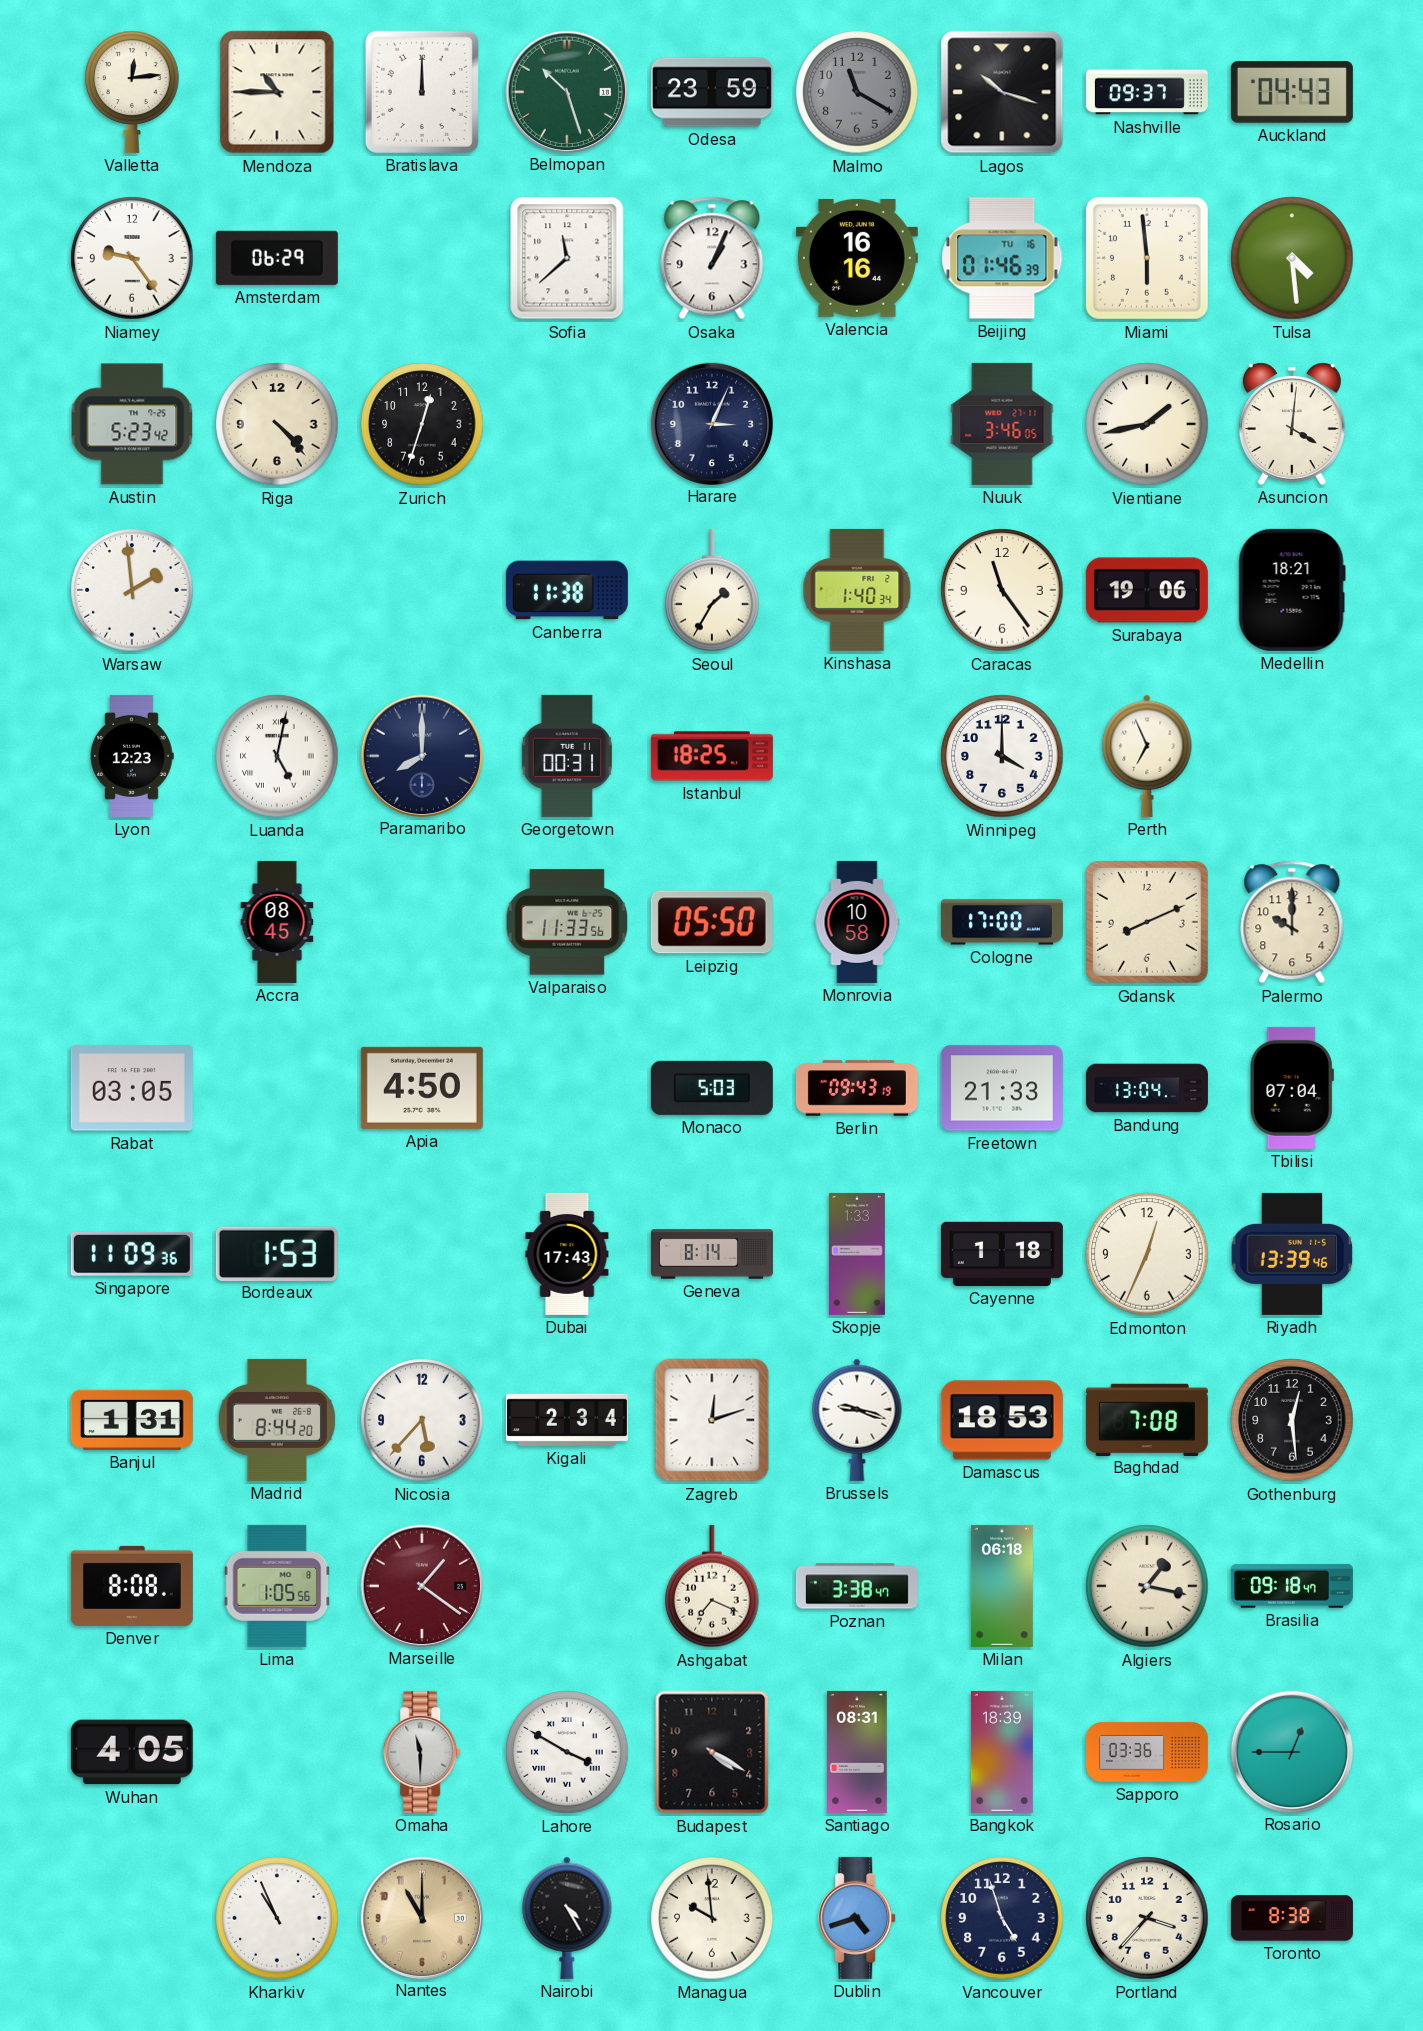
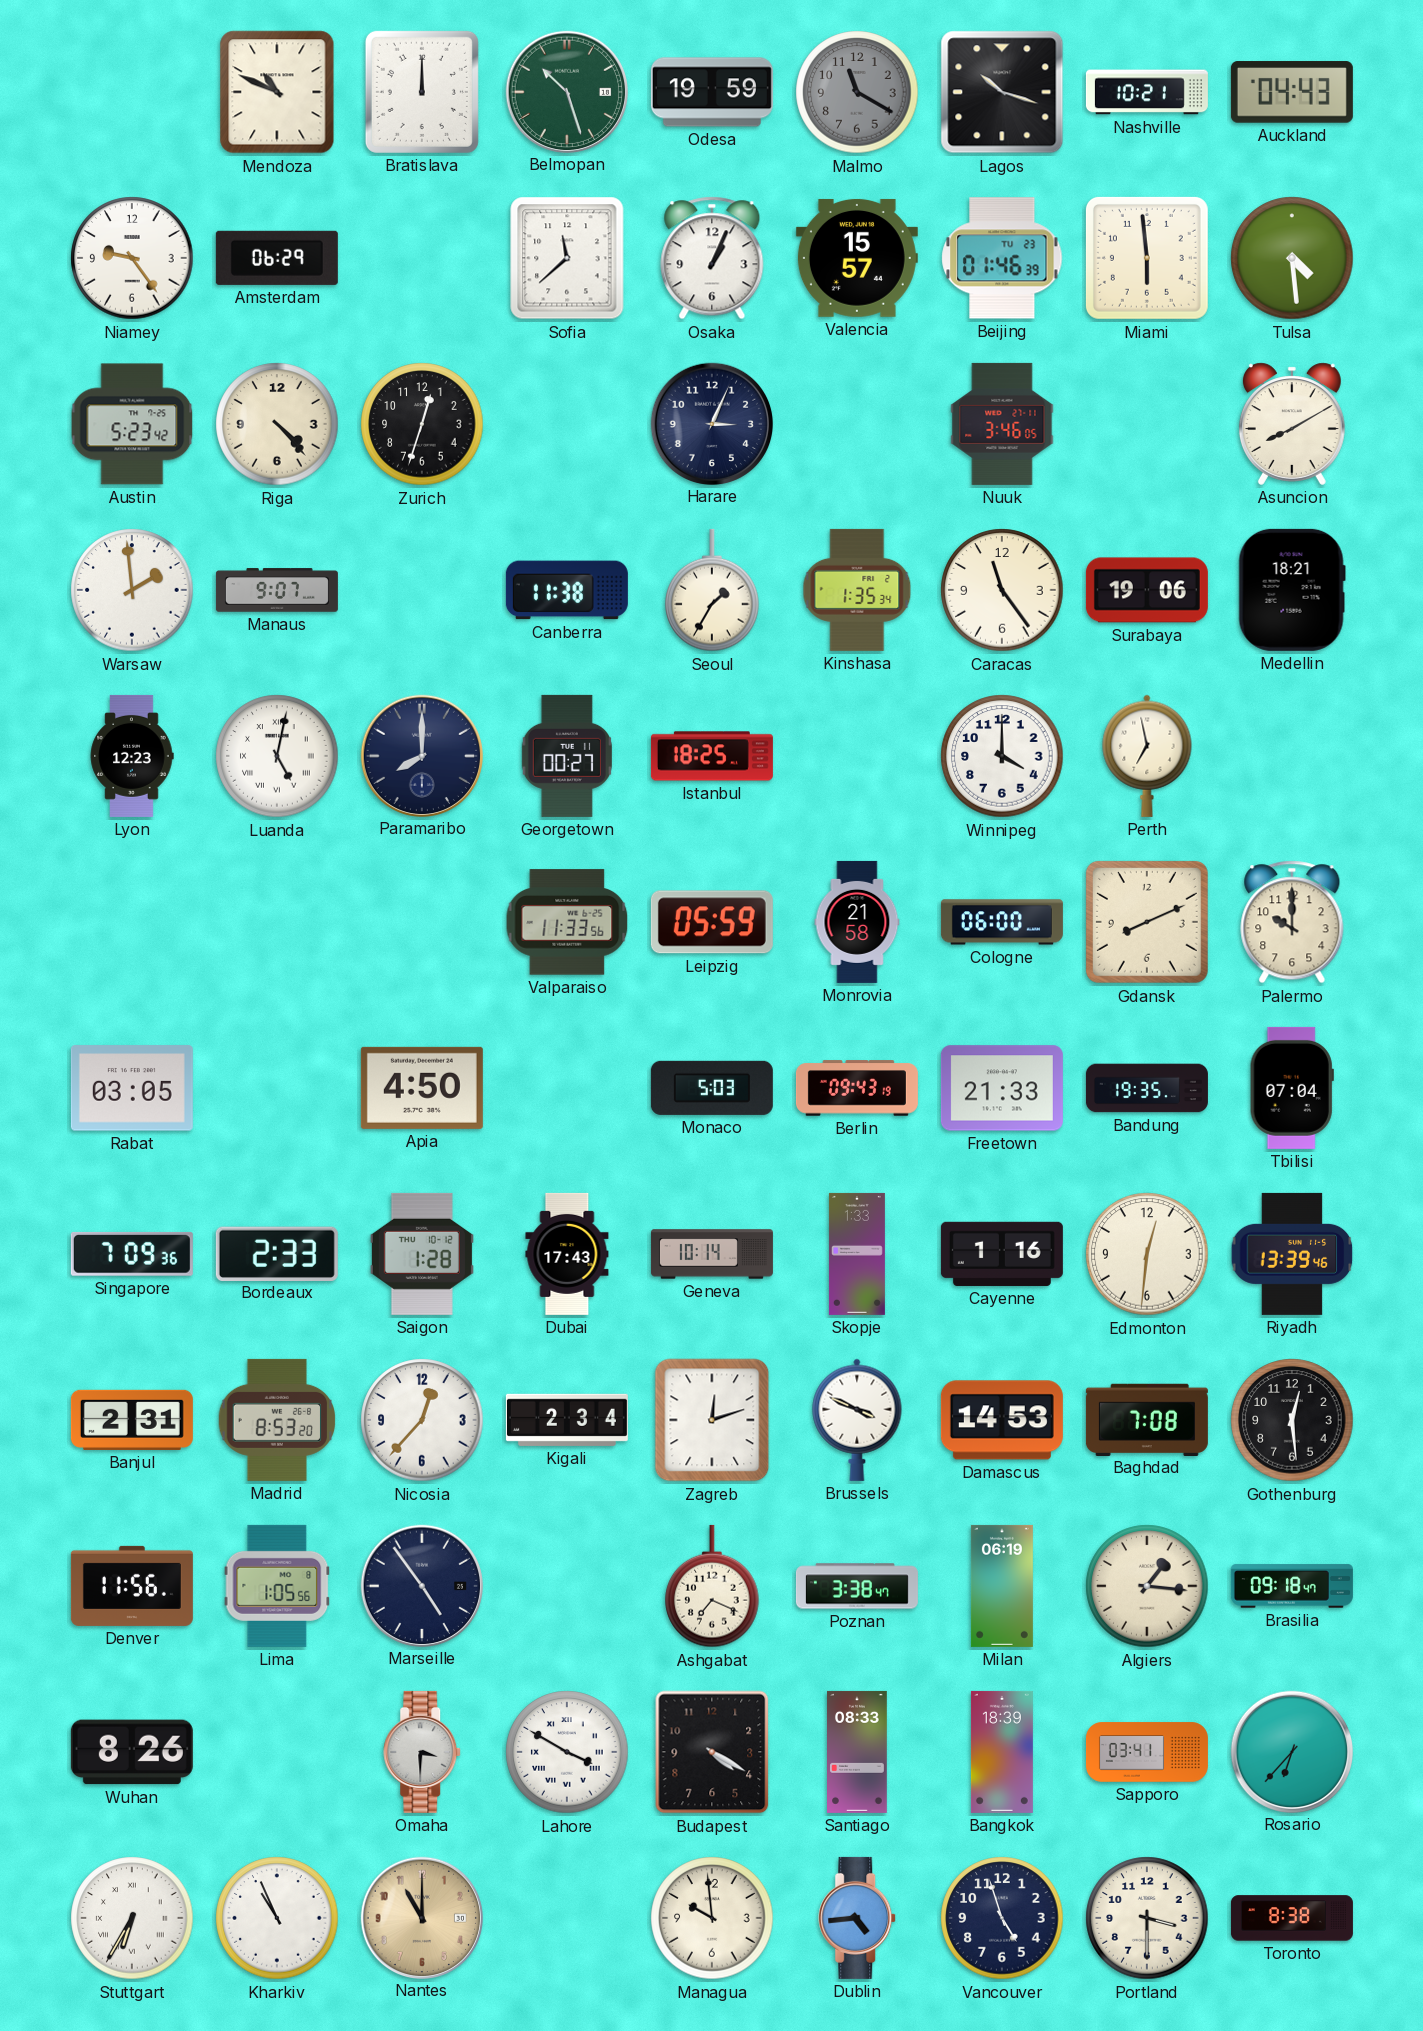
Valletta: 12:14 -> none (132, 92)
Mendoza: 10:45 -> 10:49 (277, 92)
Odesa: 23:59 -> 19:59 (712, 92)
Nashville: 09:37 -> 10:21 (1147, 92)
Valencia: 16:16 -> 15:57 (857, 258)
Beijing date: TU 16 -> TU 23 (1002, 258)
Vientiane: 1:43 -> none (1147, 424)
Asuncion: 4:01 -> 8:10 (1292, 424)
Manaus: none -> 9:07 (277, 590)
Kinshasa: 1:40 -> 1:35 (857, 590)
Georgetown: 00:31 -> 00:27 (567, 756)
Perth: 6:56 -> 6:58 (1147, 756)
Accra: 08:45 -> none (277, 922)
Leipzig: 05:50 -> 05:59 (712, 922)
Monrovia: 10:58 -> 21:58 (857, 922)
Cologne: 17:00 -> 06:00 (1002, 922)
Bandung: 13:04 -> 19:35 (1147, 1088)
Singapore: 11:09 -> 7:09 (132, 1254)
Bordeaux: 1:53 -> 2:33 (277, 1253)
Saigon: none -> 1:28 (422, 1254)
Geneva: 8:14 -> 10:14 (712, 1254)
Cayenne: 1:18 -> 1:16 (1002, 1254)
Edmonton: 12:34 -> 12:31 (1147, 1254)
Banjul: 1:31 -> 2:31 (132, 1420)
Madrid: 8:44 -> 8:53 (277, 1420)
Nicosia: 5:37 -> 12:37 (422, 1420)
Brussels: 9:18 -> 3:49 (857, 1420)
Damascus: 18:53 -> 14:53 (1002, 1420)
Denver: 8:08 -> 11:56 (132, 1586)
Marseille: 1:21 -> 4:54 (421, 1585)
Marseille dial: burgundy -> navy (421, 1585)
Milan: 06:18 -> 06:19 (1002, 1586)
Algiers: 1:17 -> 1:16 (1147, 1586)
Wuhan: 4:05 -> 8:26 (132, 1752)
Omaha: 11:30 -> 3:30 (423, 1752)
Santiago: 08:31 -> 08:33 (858, 1752)
Sapporo: 03:36 -> 03:41 (1147, 1752)
Rosario: 12:45 -> 6:37 (1291, 1751)
Stuttgart: none -> 6:35 (132, 1918)
Nairobi: 4:25 -> none (567, 1918)
Dublin: 4:42 -> 4:44 (858, 1918)
Portland: 3:37 -> 3:30 (1147, 1918)
